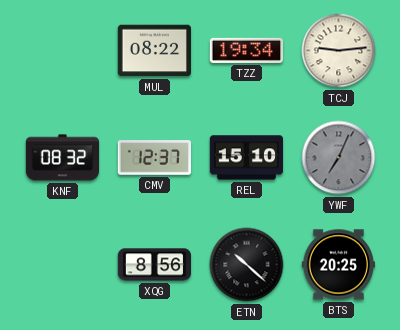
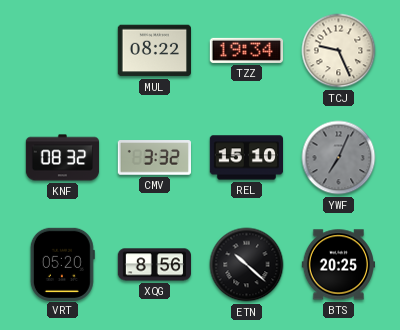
TCJ: 9:14 -> 9:26 (339, 51)
CMV: 12:37 -> 3:32 (154, 158)
VRT: none -> 05:20 (62, 264)
